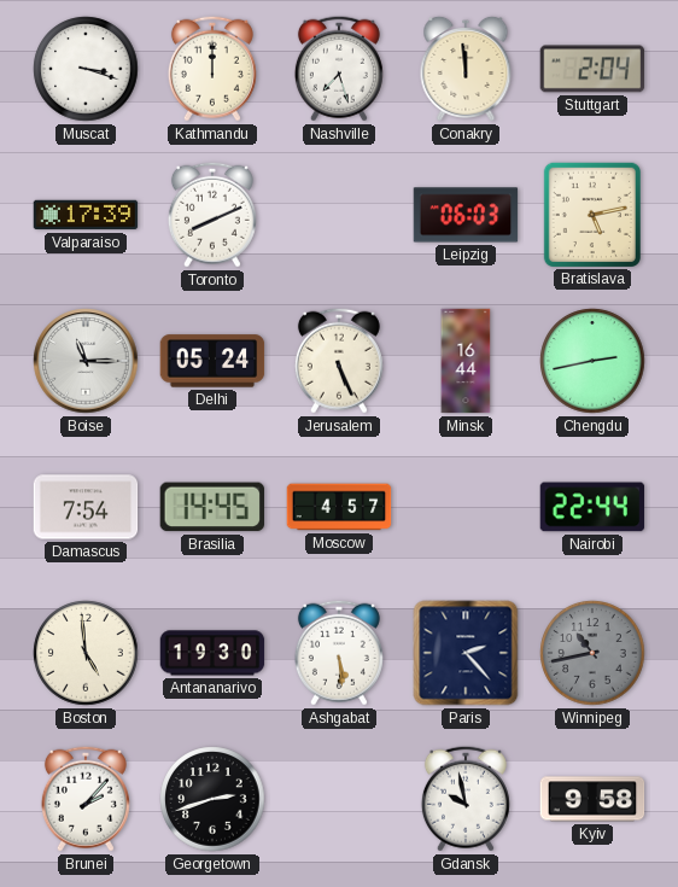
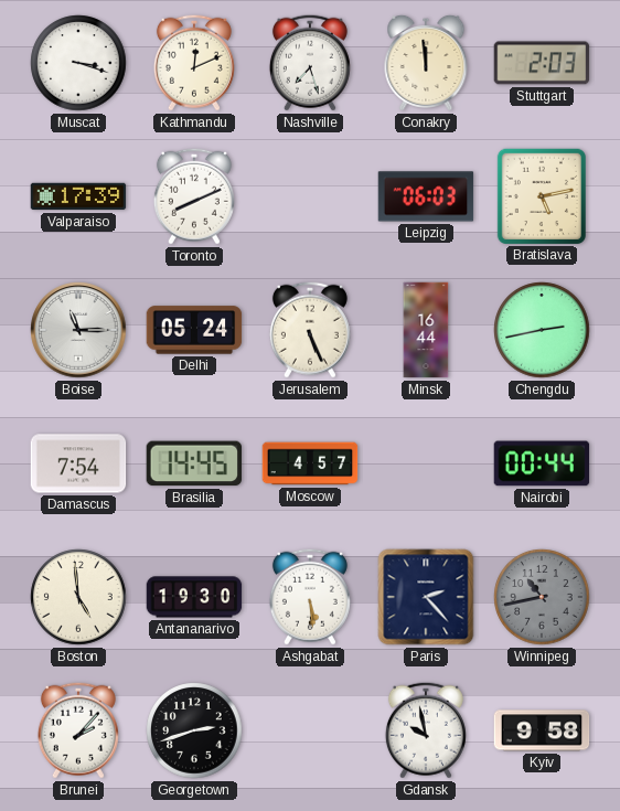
Kathmandu: 12:00 -> 12:11 (194, 63)
Stuttgart: 2:04 -> 2:03 (542, 63)
Nairobi: 22:44 -> 00:44 (542, 463)
